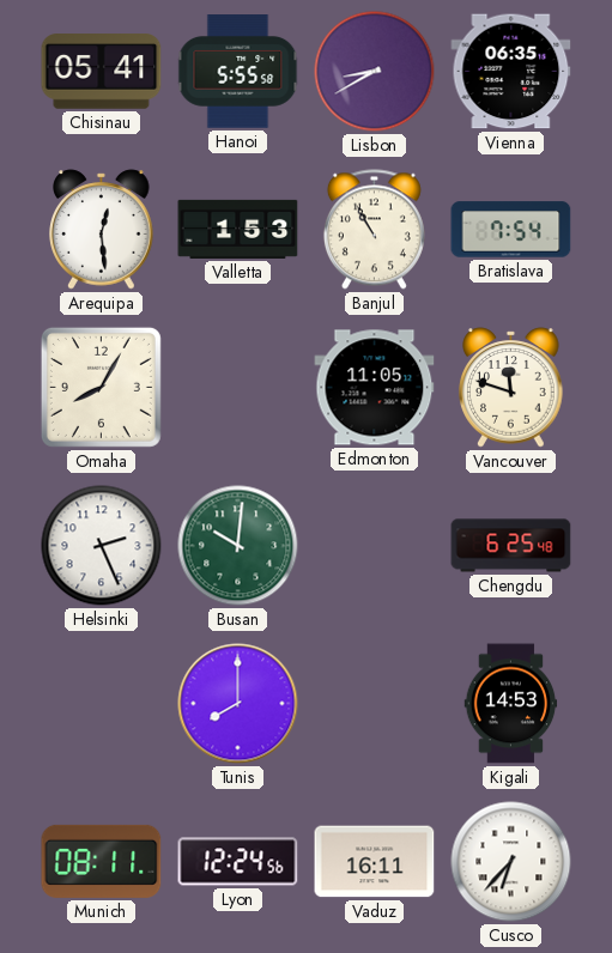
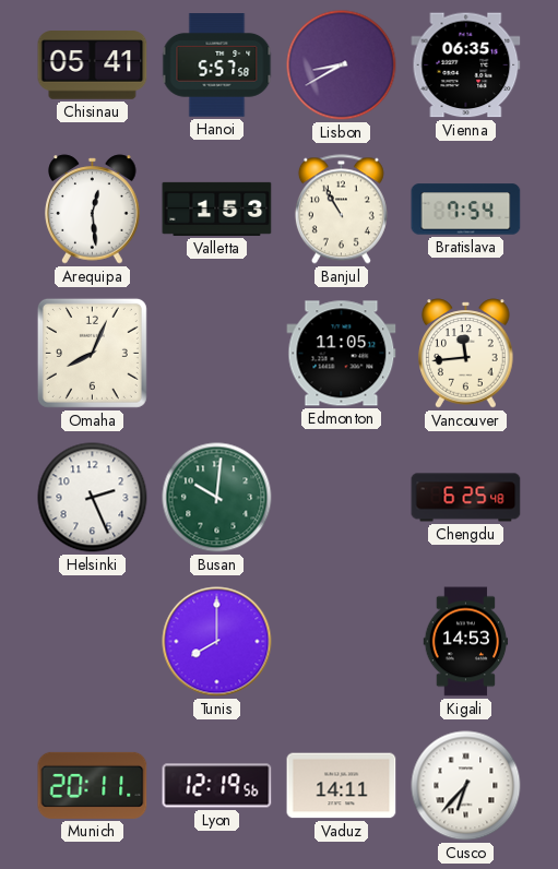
Hanoi: 5:55 -> 5:57 (217, 66)
Omaha: 8:05 -> 8:04 (92, 353)
Vancouver: 11:48 -> 11:44 (466, 354)
Munich: 08:11 -> 20:11 (93, 785)
Lyon: 12:24 -> 12:19 (217, 786)
Vaduz: 16:11 -> 14:11 (342, 786)
